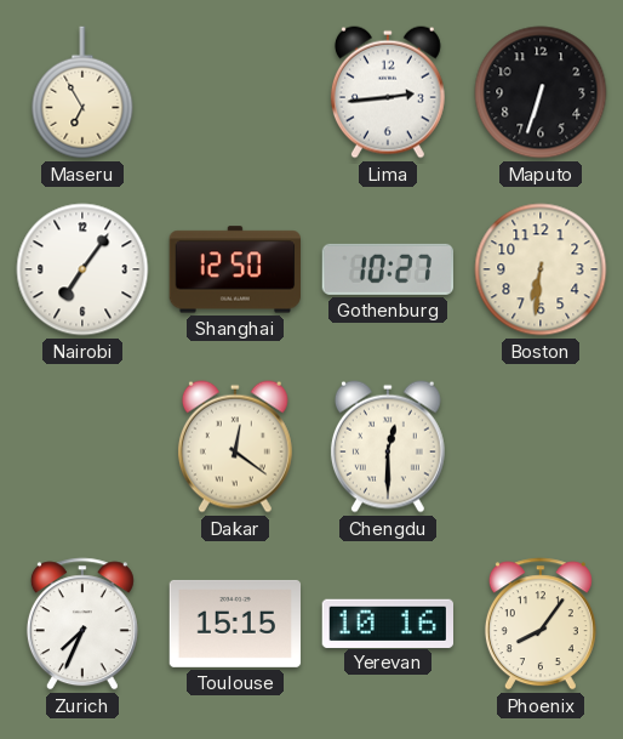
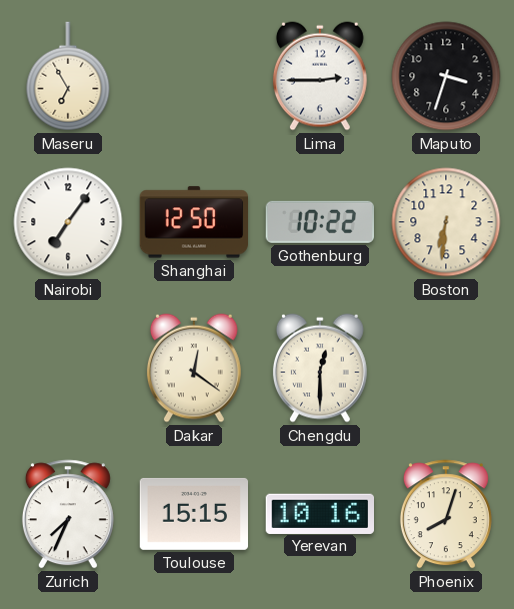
Lima: 2:44 -> 2:45 (320, 76)
Maputo: 6:33 -> 3:33 (446, 76)
Gothenburg: 10:27 -> 10:22 (319, 222)
Phoenix: 8:06 -> 8:03 (446, 514)
